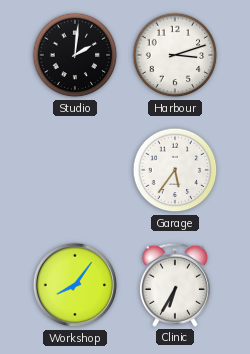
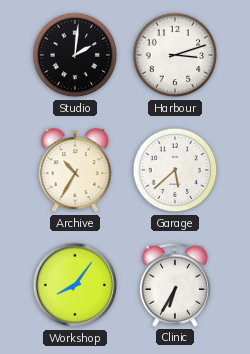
Archive: none -> 10:35 (75, 171)
Garage: 5:36 -> 5:38 (175, 170)
